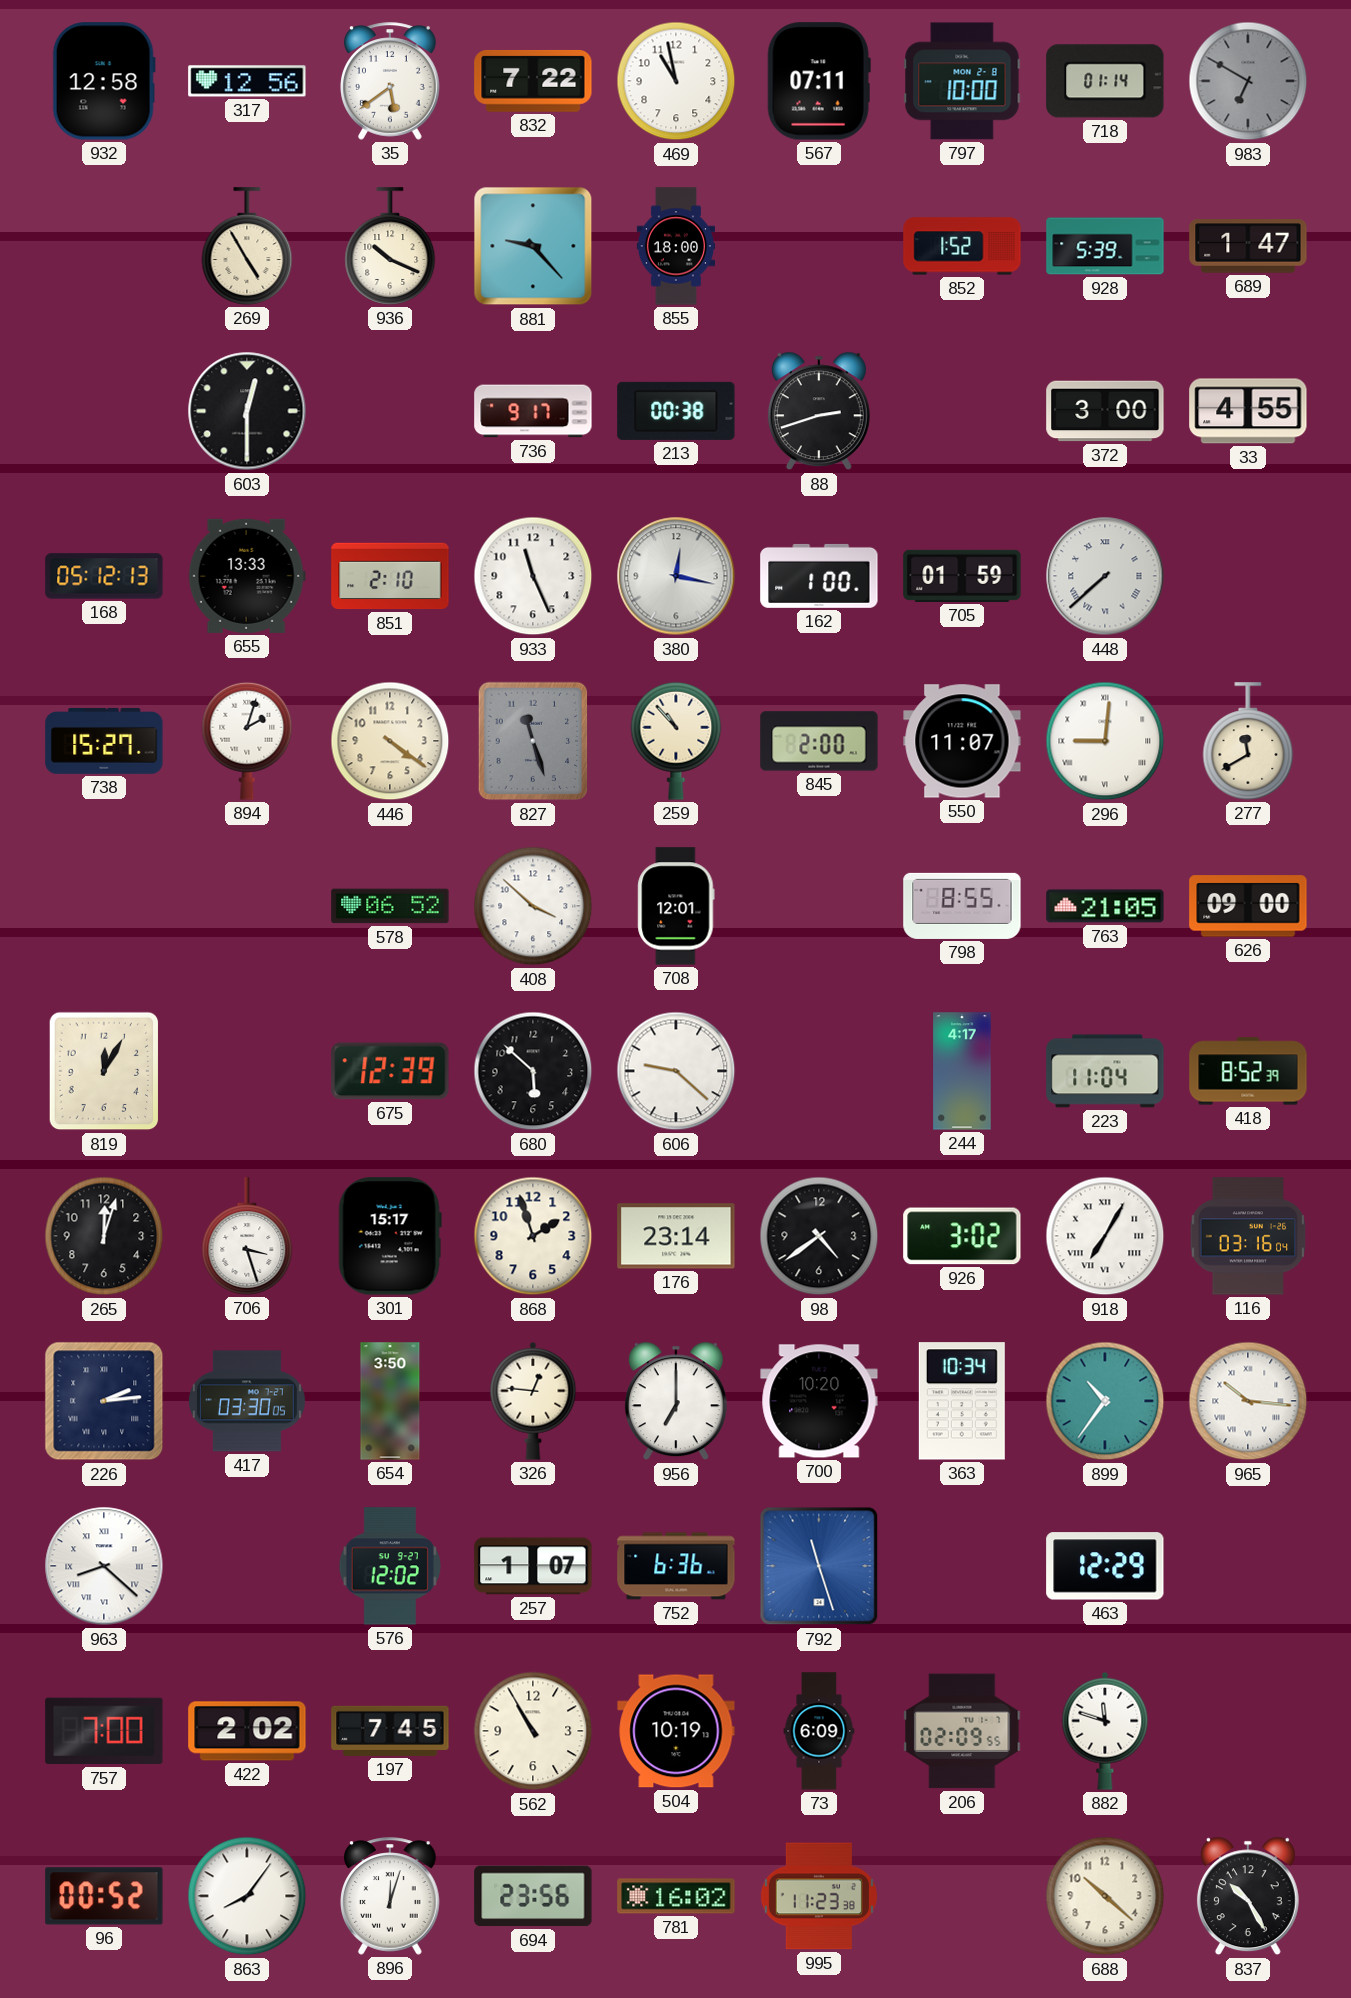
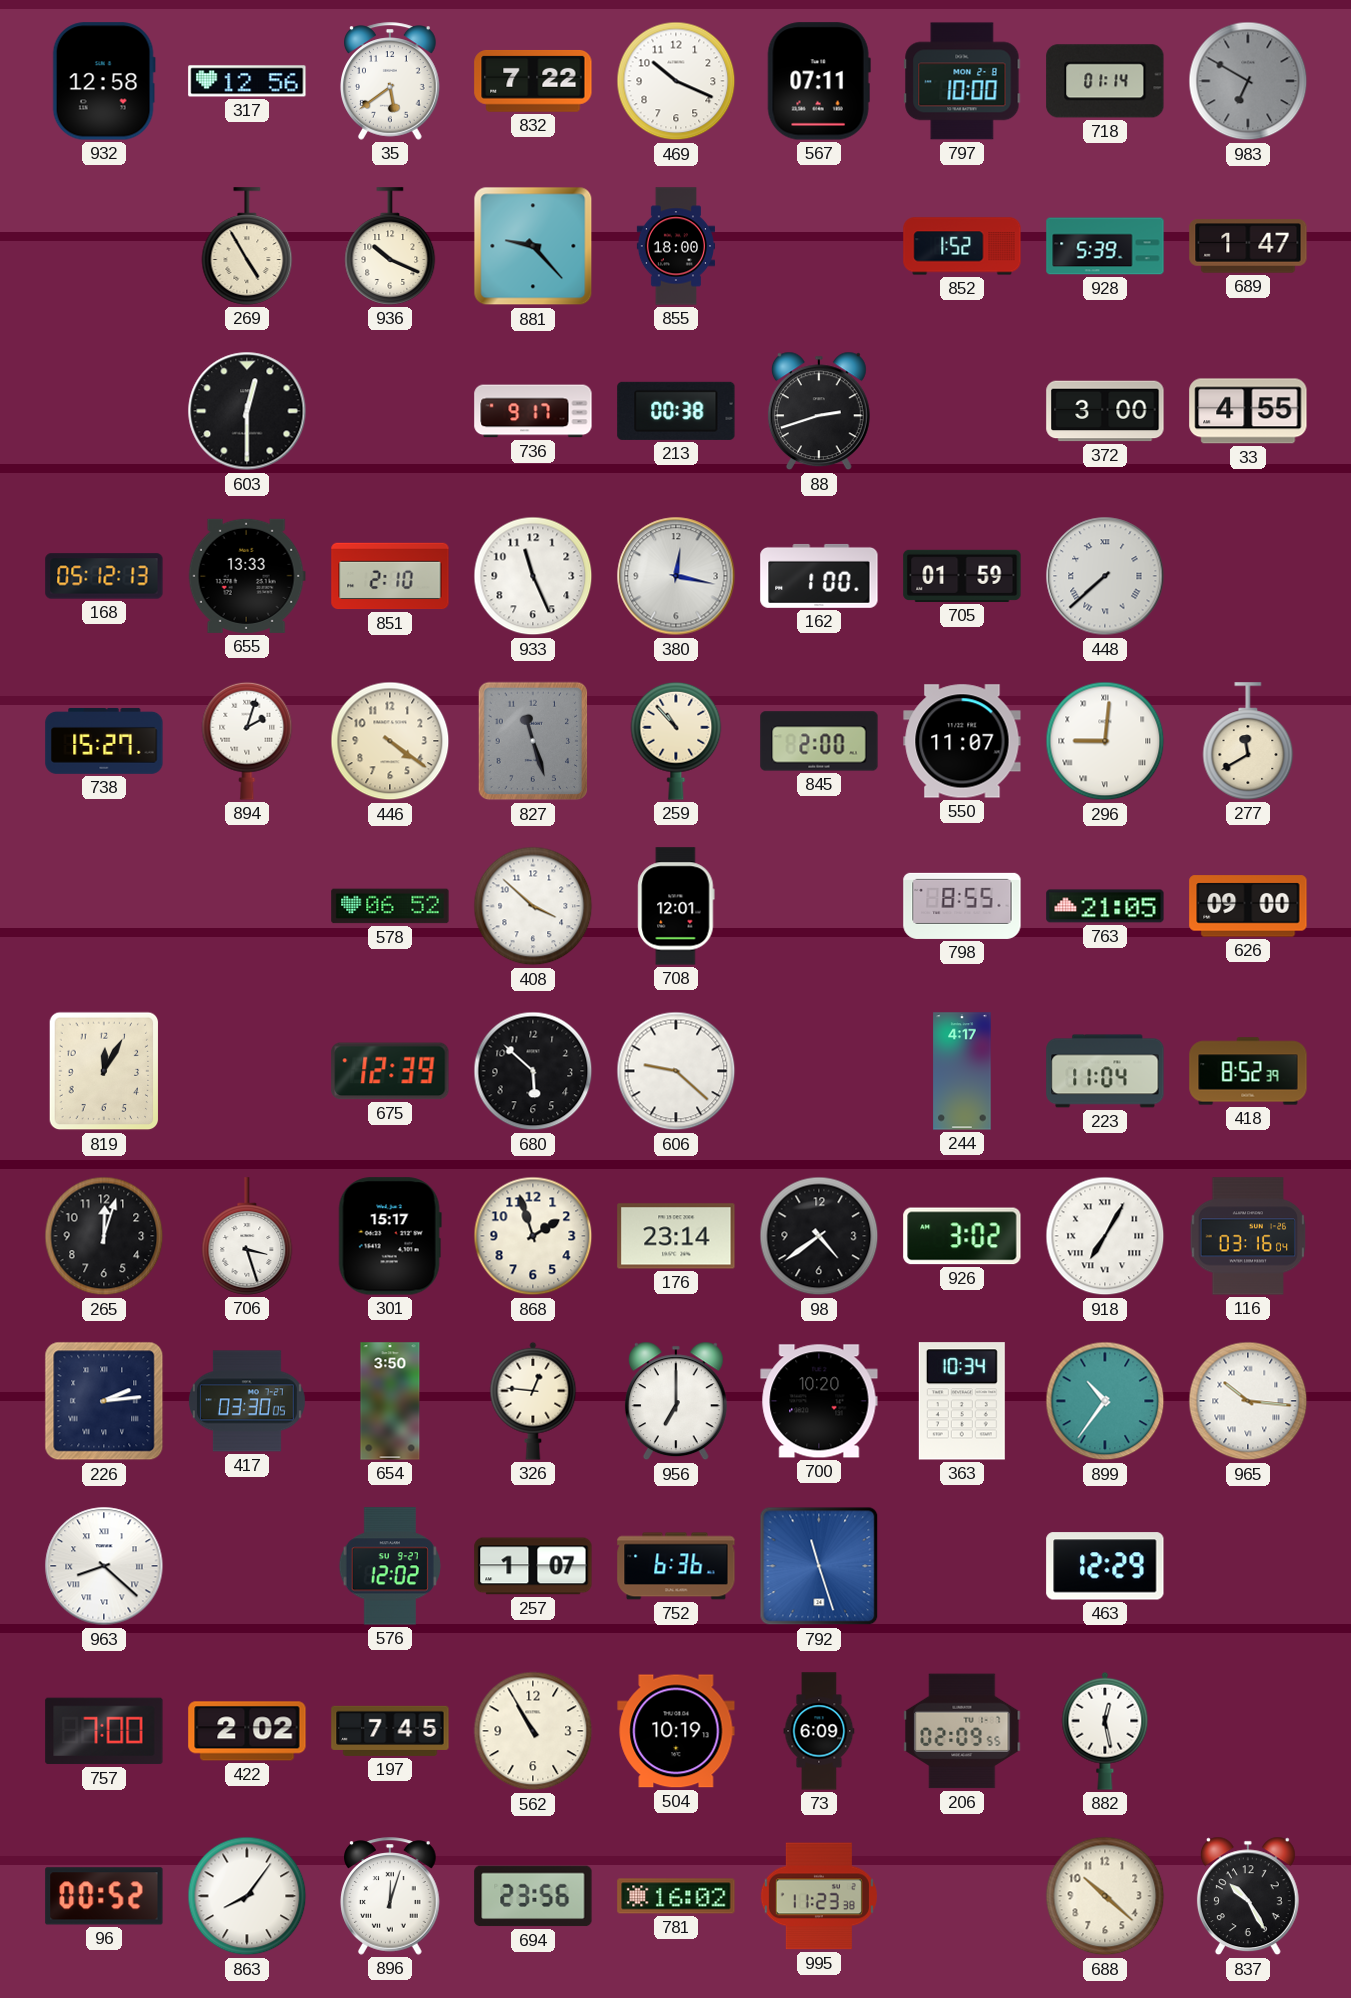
469: 10:58 -> 10:19 (676, 81)
882: 11:48 -> 12:28 (1105, 1731)
